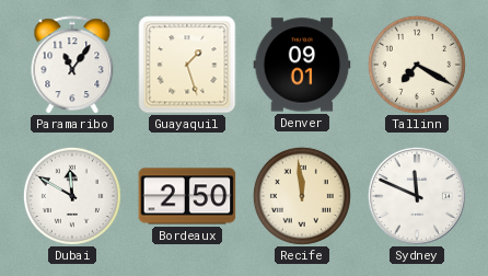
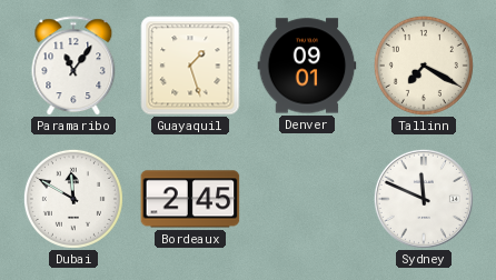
Bordeaux: 2:50 -> 2:45 (190, 199)
Recife: 11:59 -> none (302, 196)
